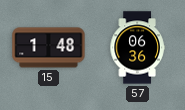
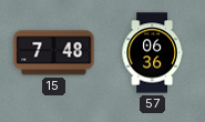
15: 1:48 -> 7:48 (54, 53)
